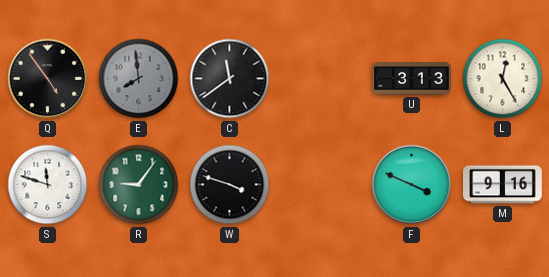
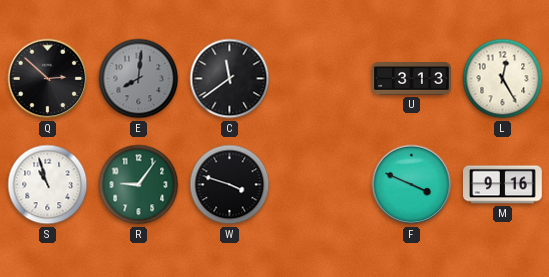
Q: 4:54 -> 2:52 (48, 79)
E: 7:59 -> 8:01 (139, 79)
S: 11:48 -> 10:57 (48, 185)
